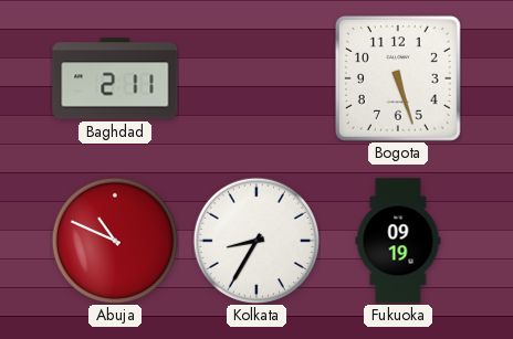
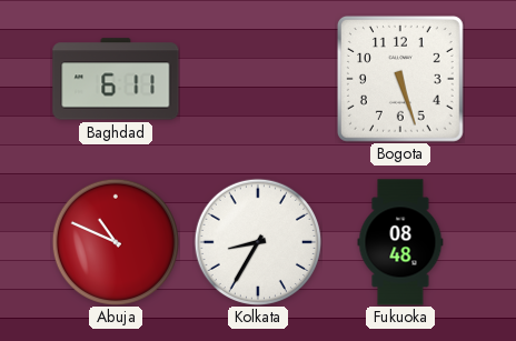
Baghdad: 2:11 -> 6:11 (116, 79)
Fukuoka: 09:19 -> 08:48 (400, 242)
